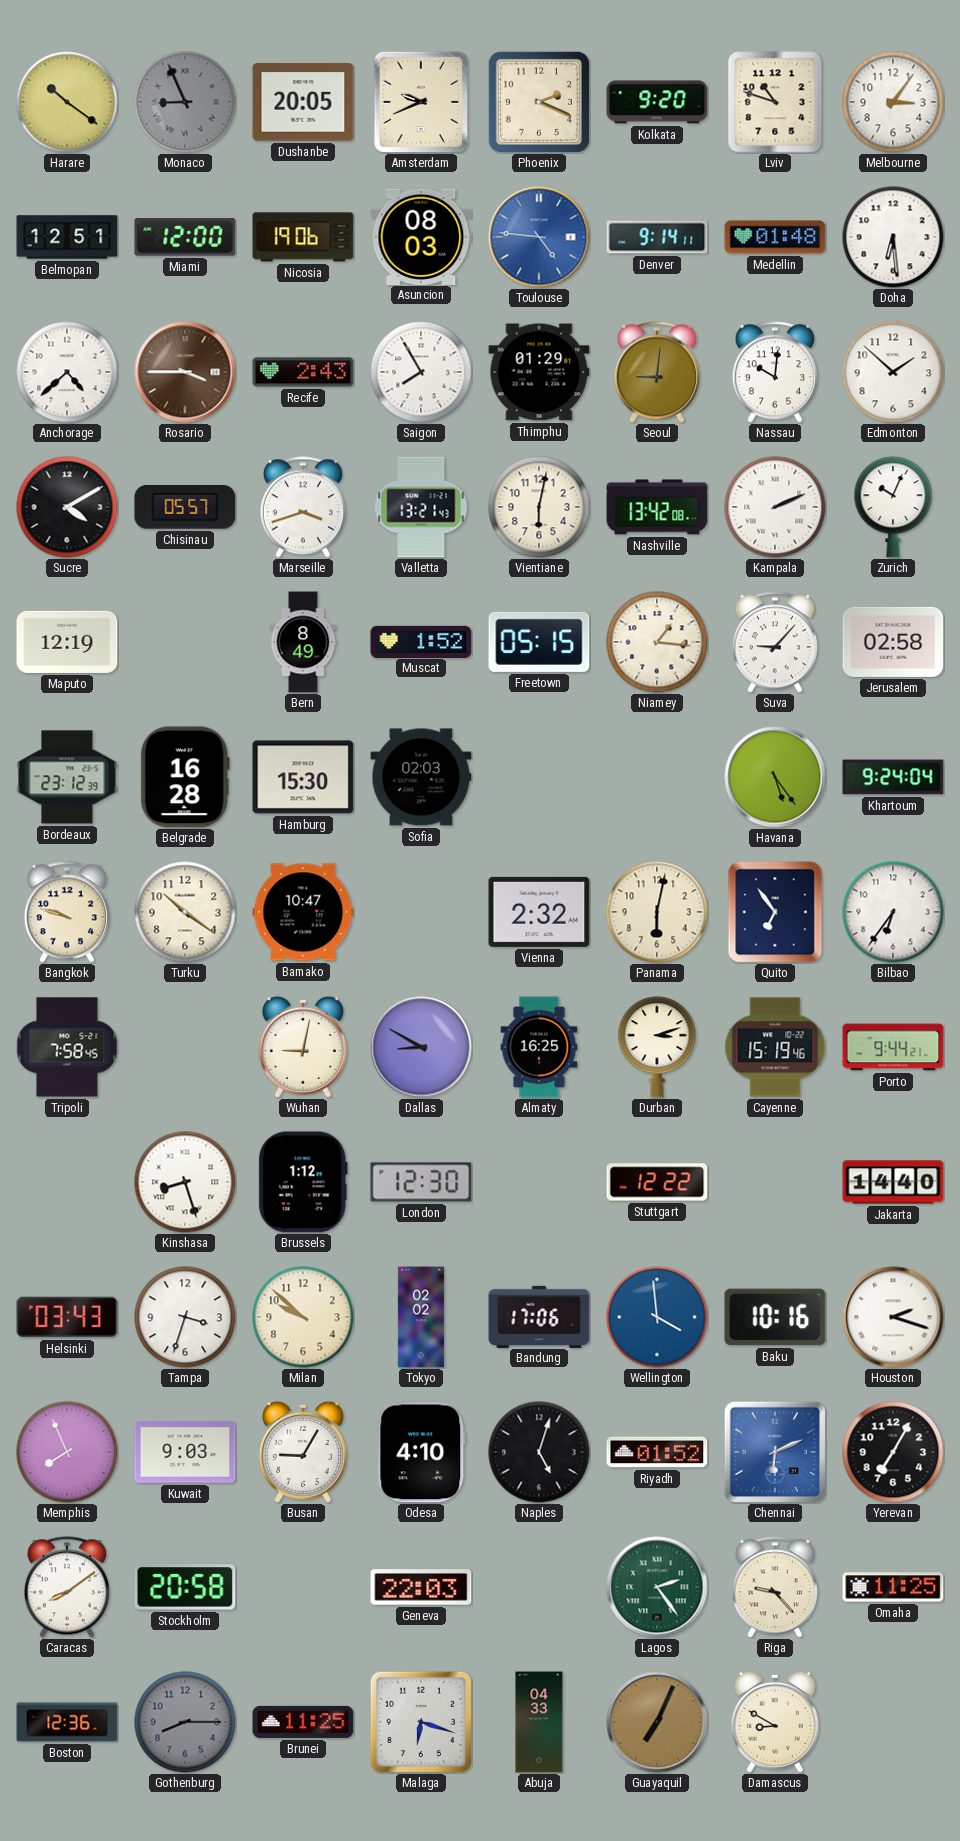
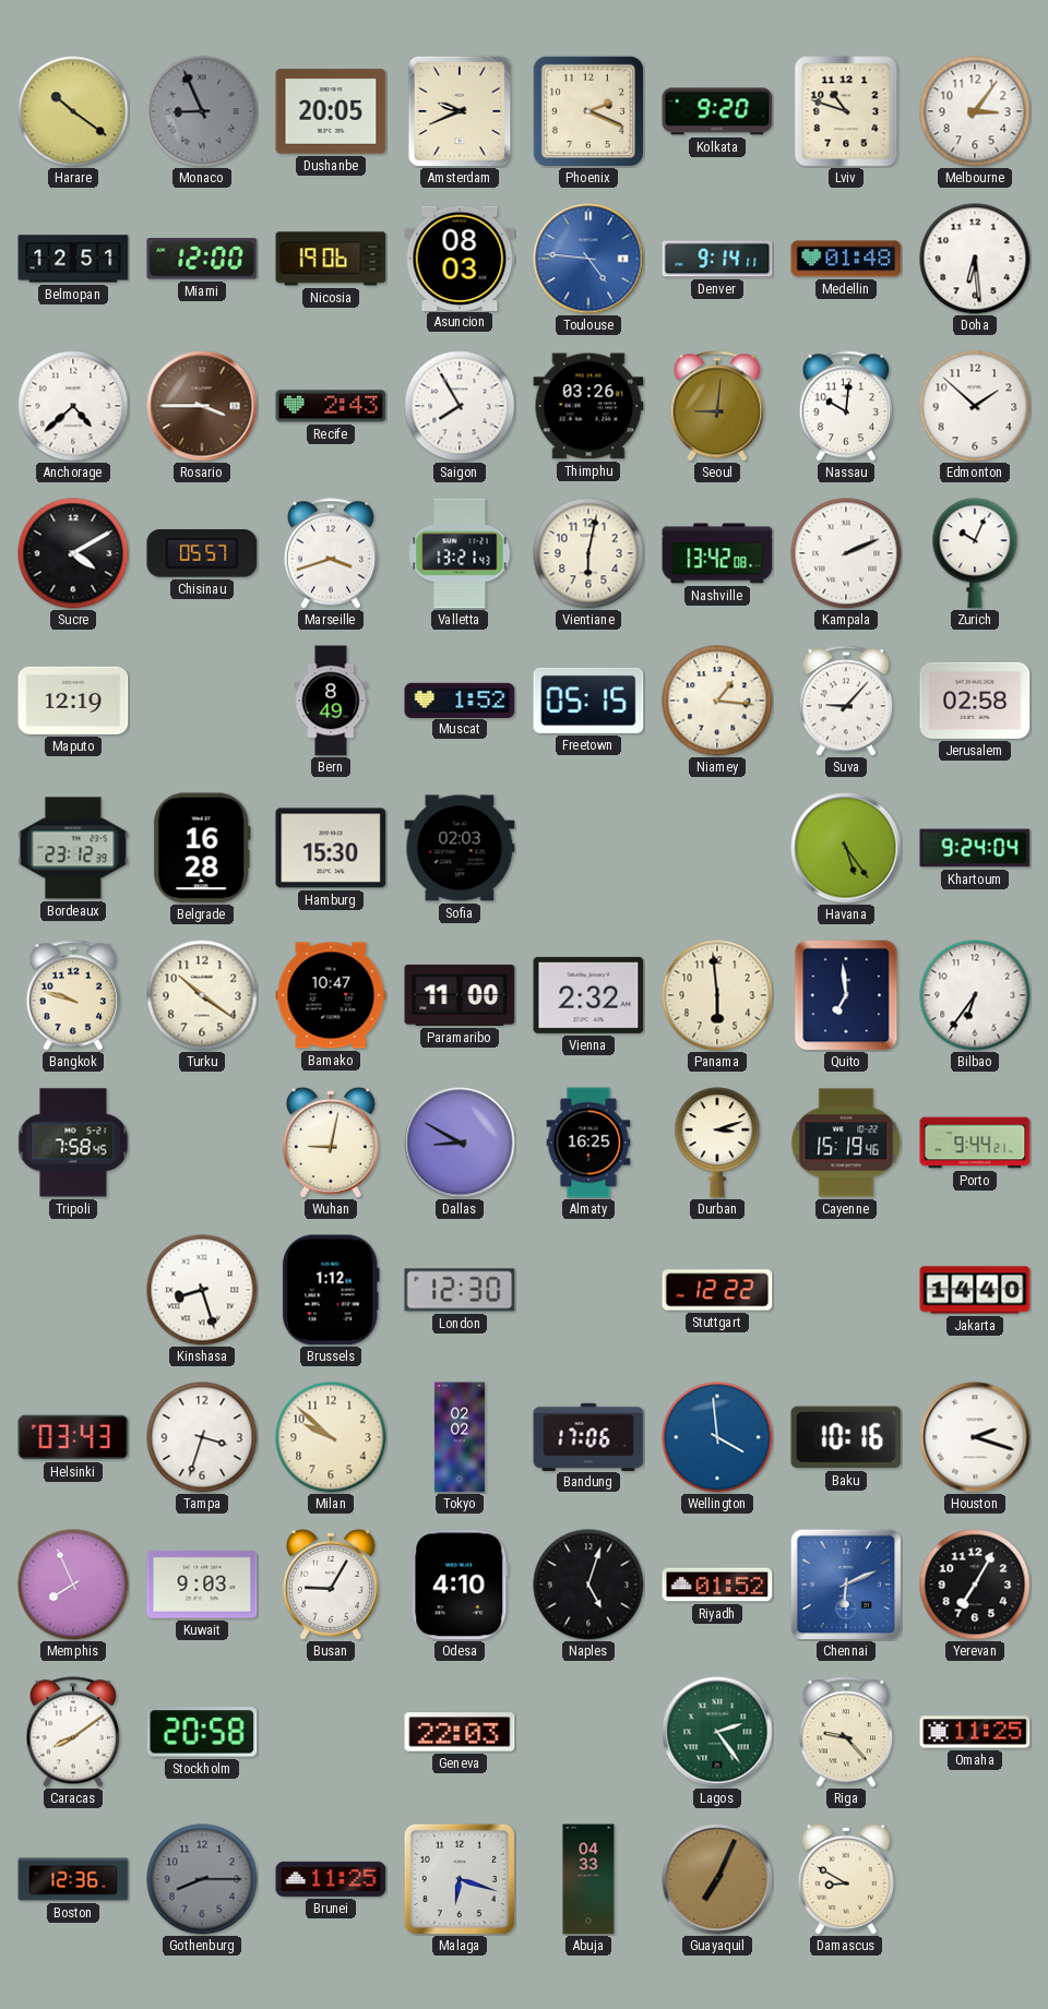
Thimphu: 01:29 -> 03:26 (588, 406)
Paramaribo: none -> 11:00 (460, 995)
Panama: 6:02 -> 5:59 (717, 995)
Quito: 6:54 -> 6:59 (846, 995)
